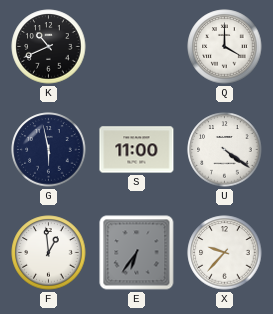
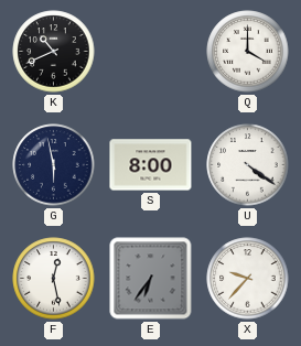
S: 11:00 -> 8:00 (151, 165)
F: 12:59 -> 12:28 (54, 279)
